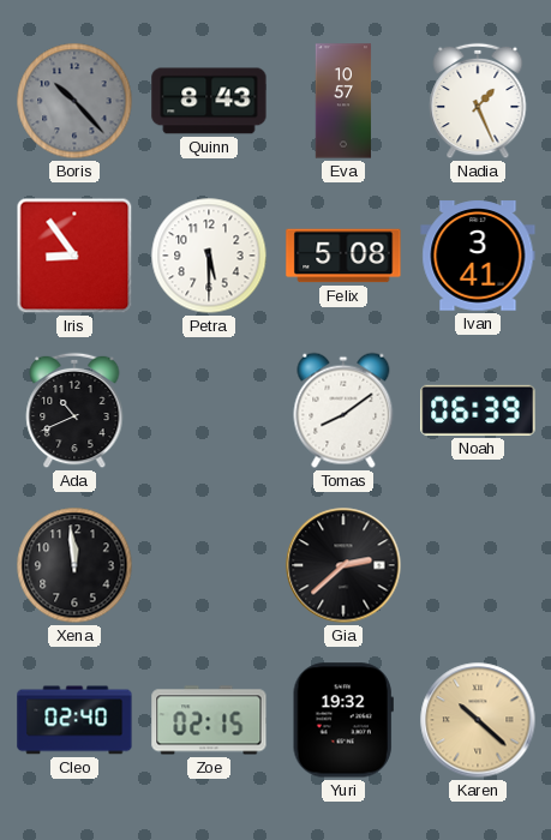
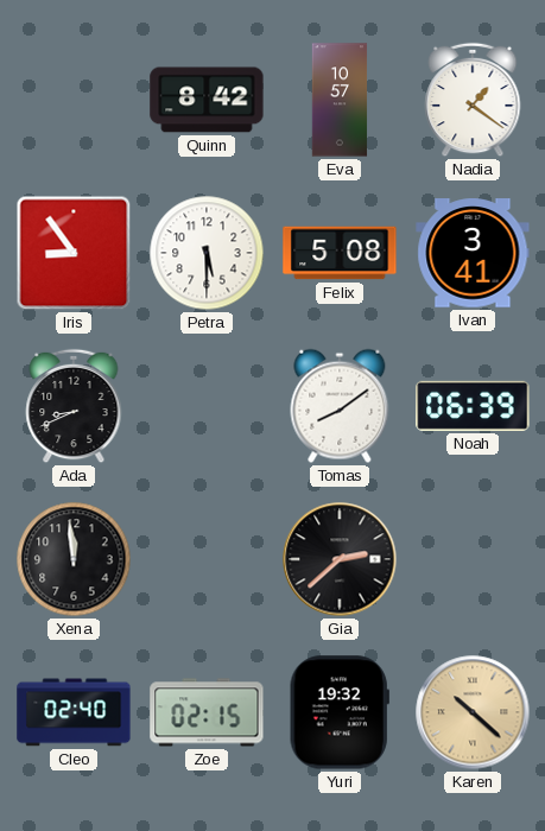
Boris: 10:23 -> none (74, 101)
Quinn: 8:43 -> 8:42 (207, 100)
Nadia: 1:26 -> 1:21 (473, 100)
Ada: 10:41 -> 8:41 (74, 406)
